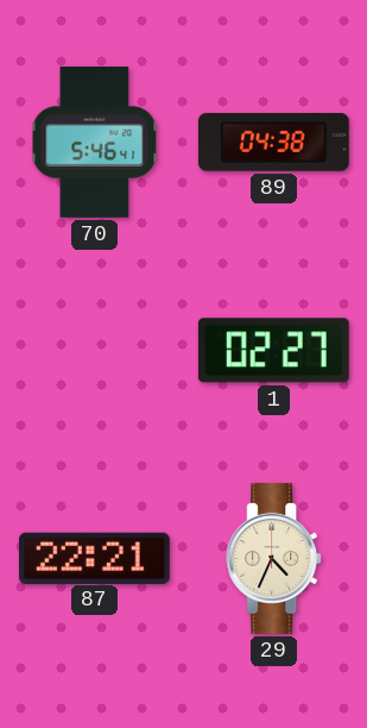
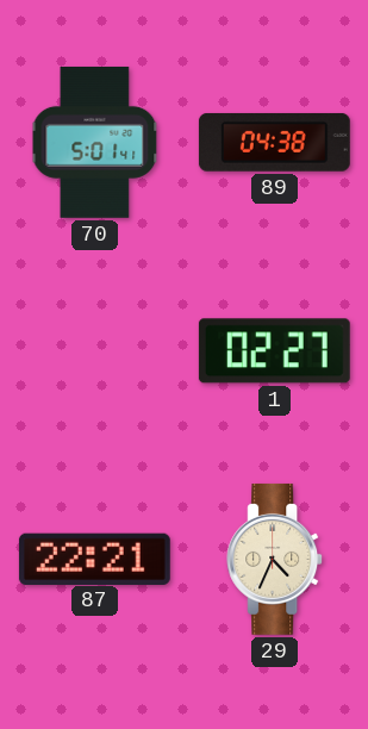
70: 5:46 -> 5:01 (95, 142)
